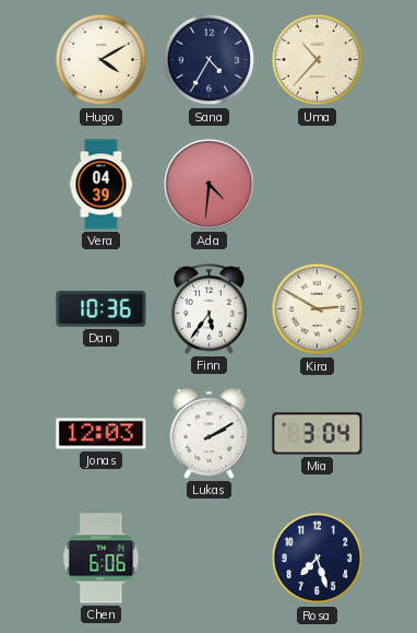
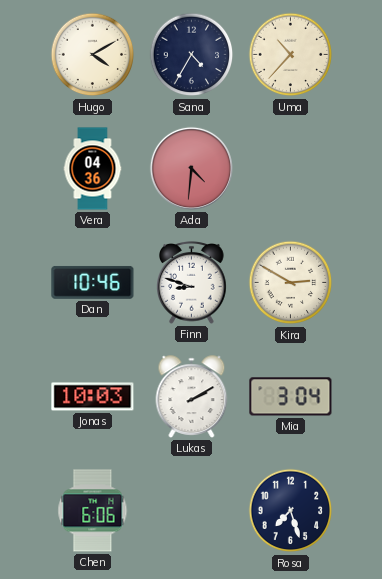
Vera: 04:39 -> 04:36 (93, 169)
Dan: 10:36 -> 10:46 (93, 282)
Finn: 5:36 -> 8:48 (192, 283)
Jonas: 12:03 -> 10:03 (93, 397)
